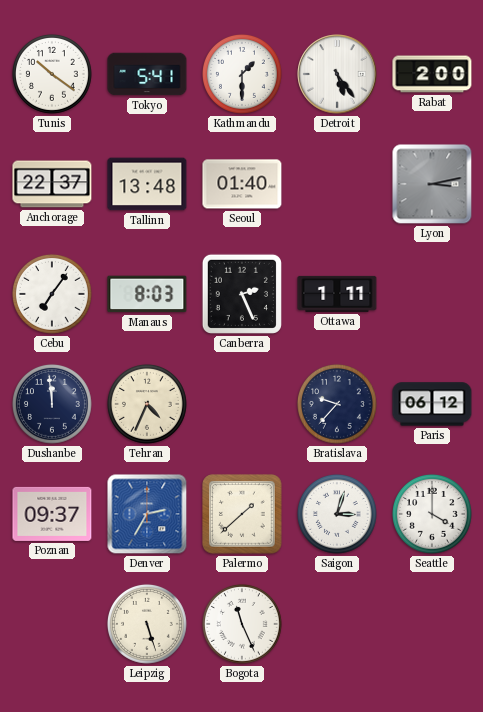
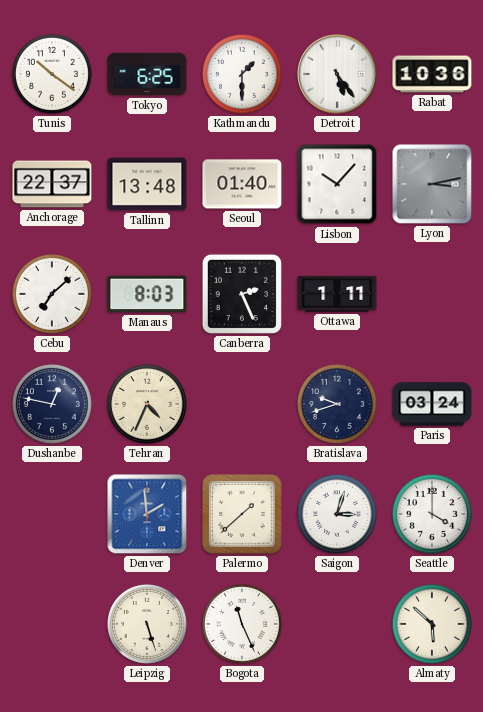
Tokyo: 5:41 -> 6:25 (147, 74)
Rabat: 2:00 -> 10:36 (432, 74)
Lisbon: none -> 10:07 (337, 184)
Cebu: 7:06 -> 7:08 (52, 294)
Dushanbe: 11:59 -> 12:47 (52, 404)
Bratislava: 9:37 -> 9:42 (337, 404)
Paris: 06:12 -> 03:24 (432, 404)
Poznan: 09:37 -> none (52, 514)
Denver: 2:35 -> 1:59 (147, 514)
Almaty: none -> 5:52 (432, 624)
